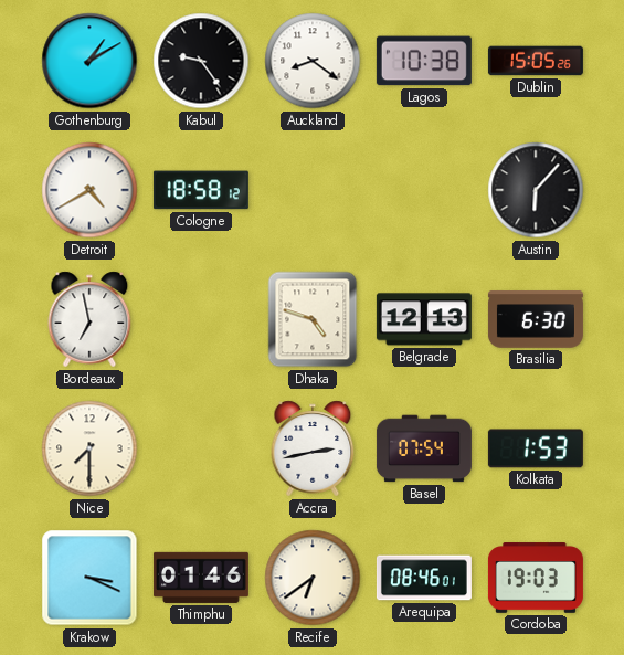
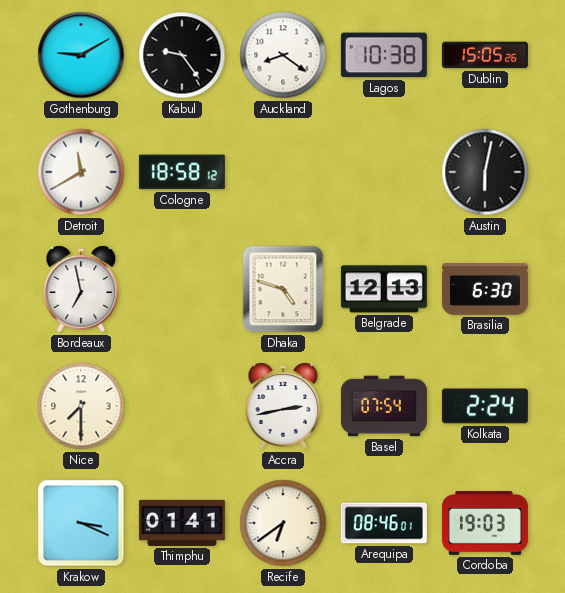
Gothenburg: 1:10 -> 9:10 (81, 55)
Detroit: 4:40 -> 11:40 (81, 172)
Austin: 6:07 -> 6:02 (485, 172)
Kolkata: 1:53 -> 2:24 (485, 406)
Thimphu: 01:46 -> 01:41 (182, 523)
